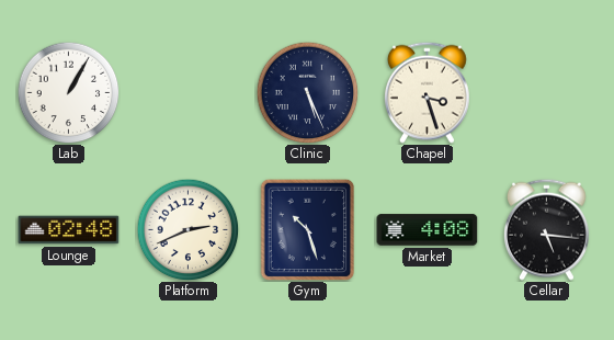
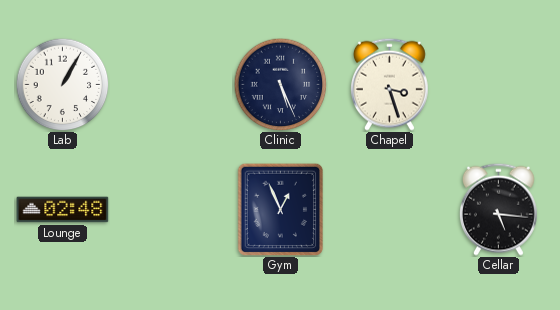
Platform: 2:41 -> none (187, 229)
Gym: 10:27 -> 12:56 (281, 209)
Market: 4:08 -> none (428, 230)
